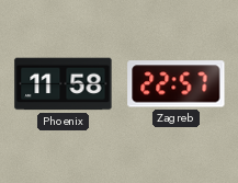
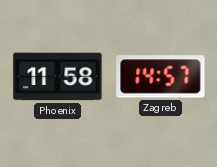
Zagreb: 22:57 -> 14:57 (161, 77)
